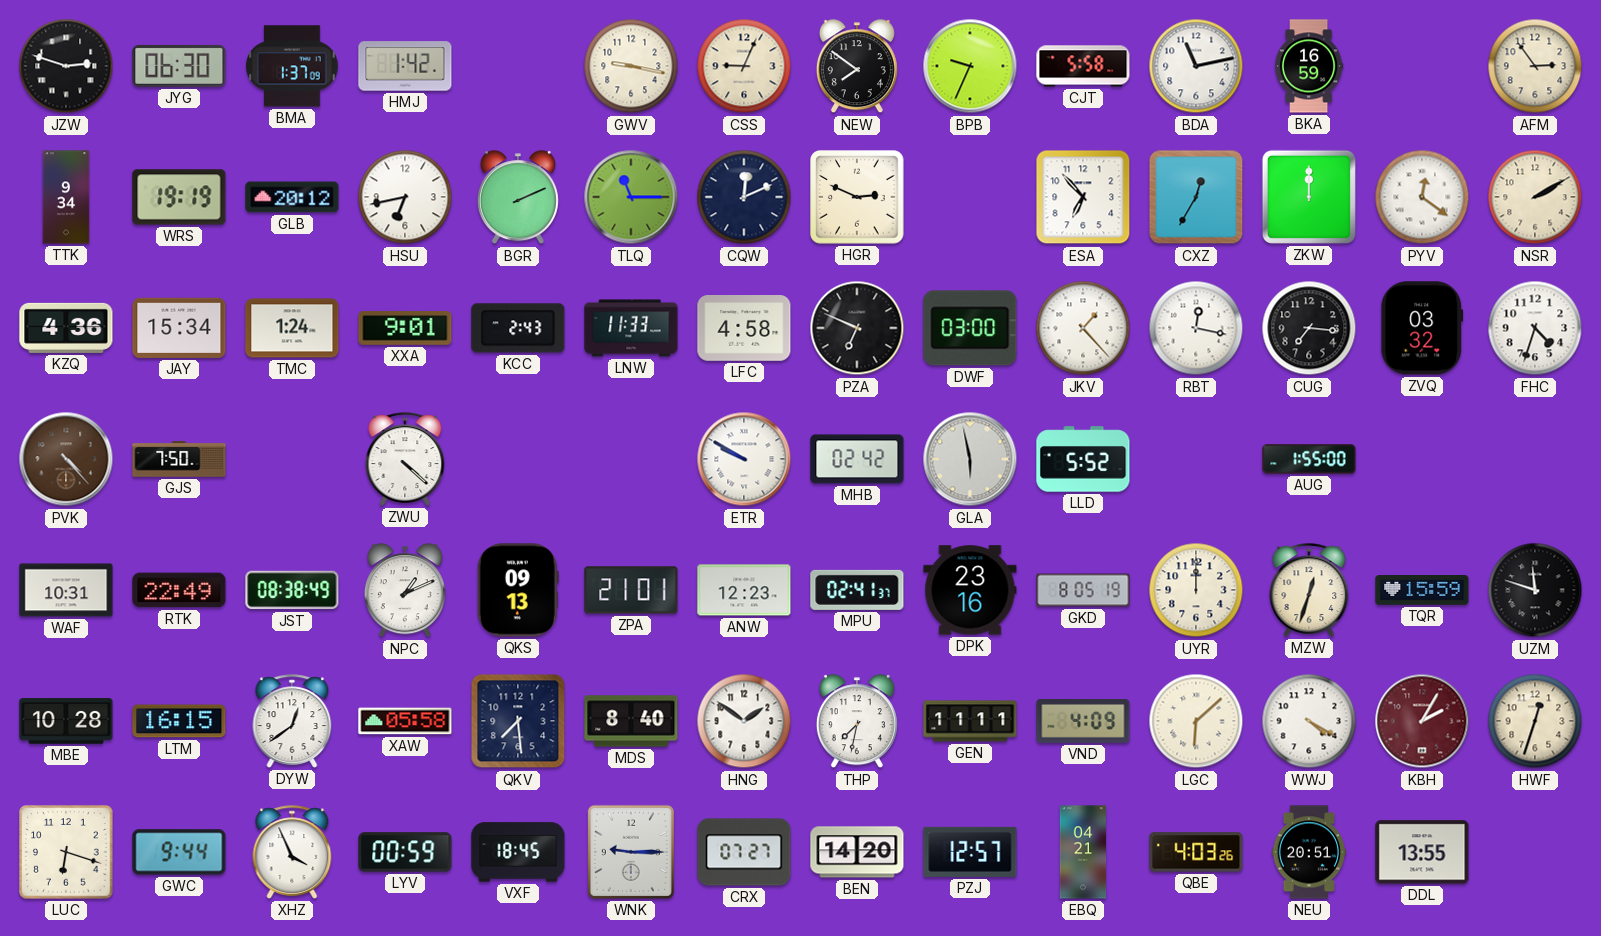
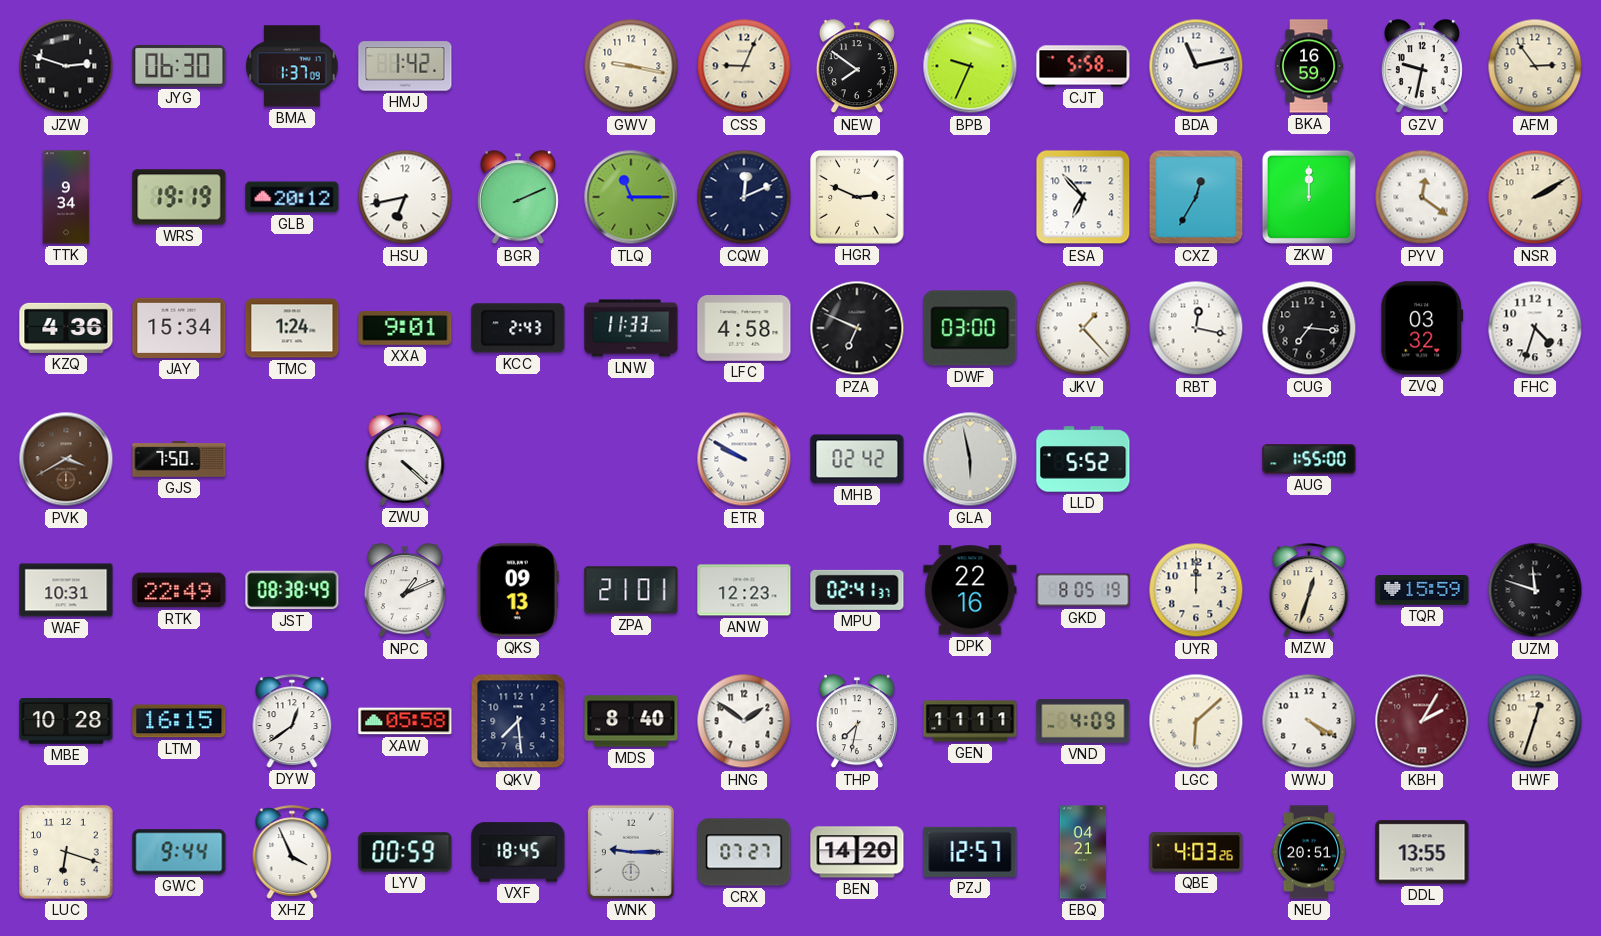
GZV: none -> 9:32 (1422, 67)
PVK: 4:23 -> 3:40 (66, 459)
DPK: 23:16 -> 22:16 (970, 590)
